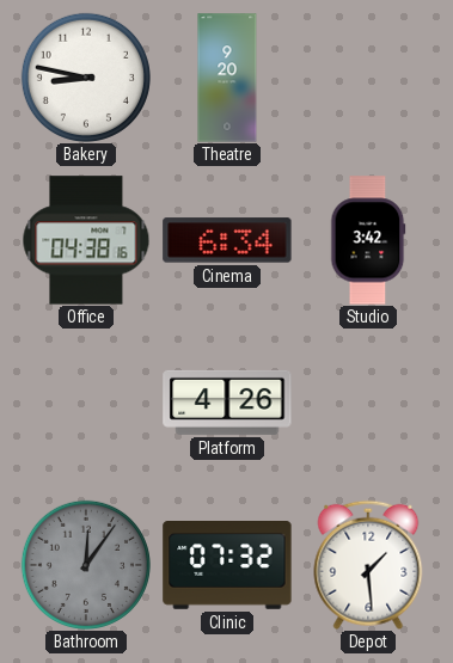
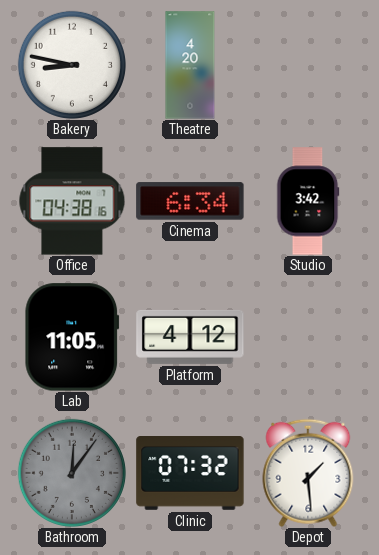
Theatre: 9:20 -> 4:20 (190, 65)
Lab: none -> 11:05 (72, 337)
Platform: 4:26 -> 4:12 (190, 337)
